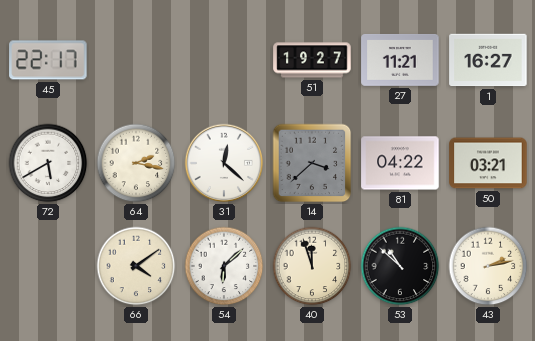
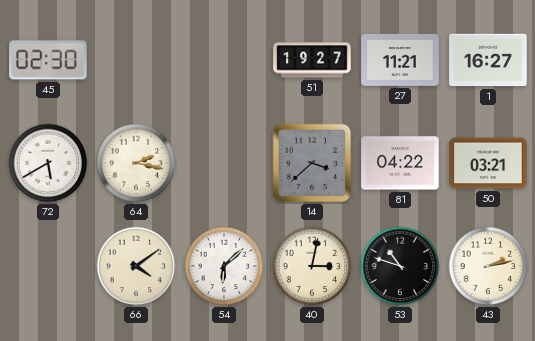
45: 22:17 -> 02:30 (48, 60)
31: 12:22 -> none (224, 163)
40: 11:57 -> 3:02 (312, 266)
53: 10:52 -> 10:48 (400, 266)
